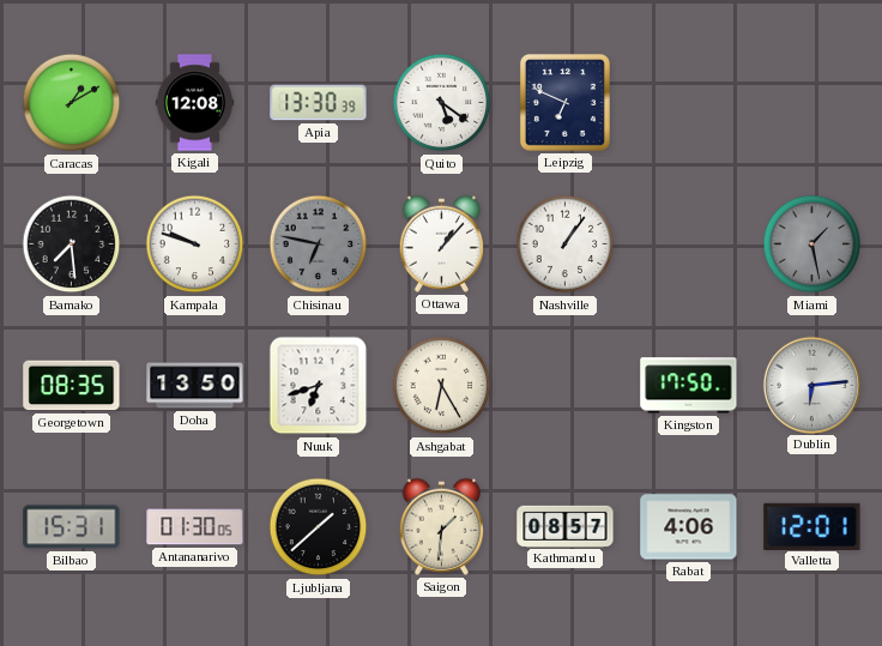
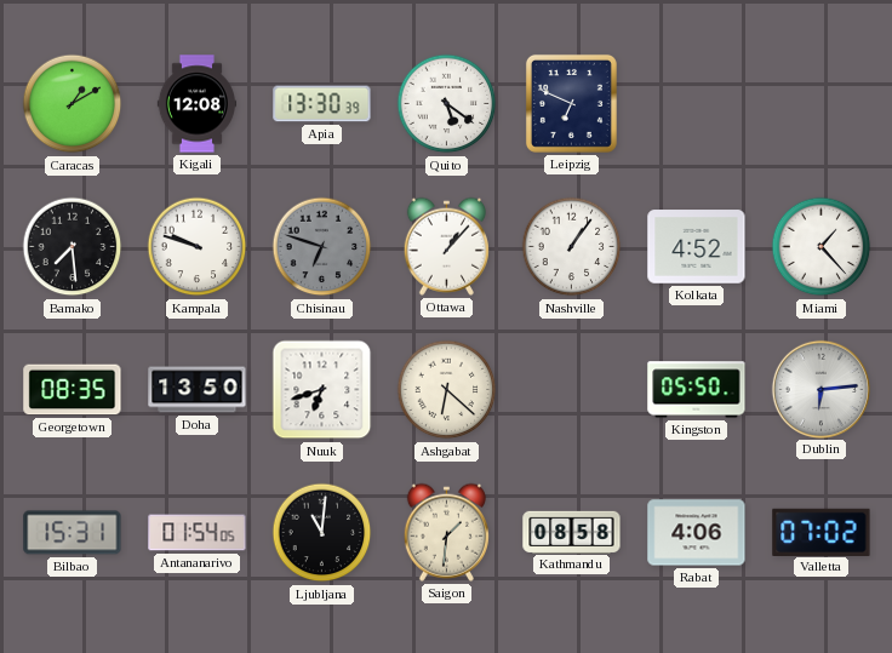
Chisinau: 6:47 -> 6:48 (322, 247)
Kolkata: none -> 4:52 (697, 247)
Miami: 1:28 -> 1:23 (822, 247)
Miami dial: grey -> white (822, 247)
Ashgabat: 6:25 -> 6:22 (447, 390)
Kingston: 17:50 -> 05:50 (697, 390)
Antananarivo: 01:30 -> 01:54 (198, 533)
Ljubljana: 1:38 -> 11:01 (322, 533)
Kathmandu: 08:57 -> 08:58 (572, 532)
Valletta: 12:01 -> 07:02 (822, 532)
